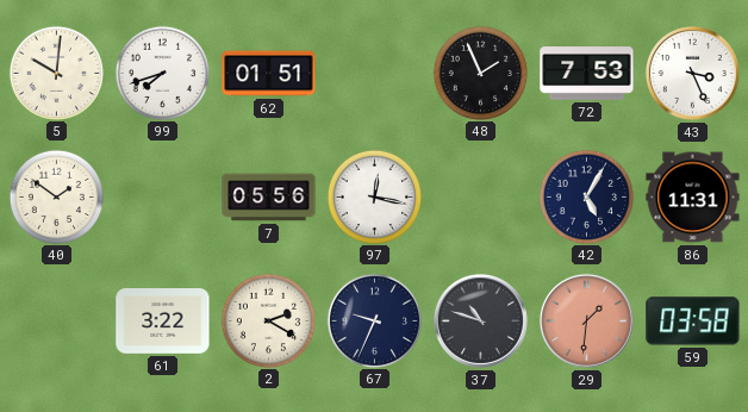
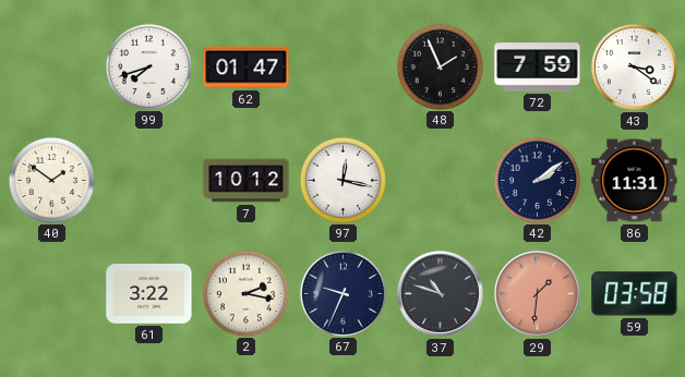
5: 10:01 -> none (56, 73)
62: 01:51 -> 01:47 (247, 68)
72: 7:53 -> 7:59 (538, 68)
43: 3:26 -> 3:21 (634, 66)
7: 05:56 -> 10:12 (247, 181)
42: 5:05 -> 2:09 (537, 180)
2: 2:20 -> 2:17 (245, 293)
